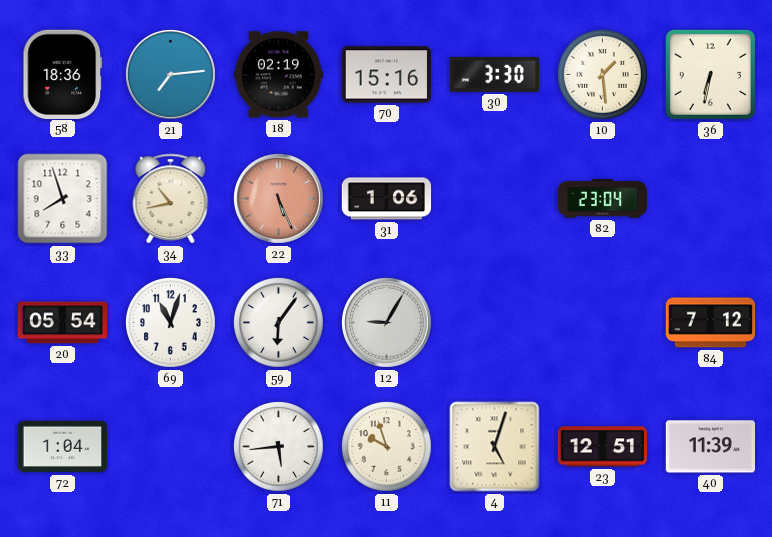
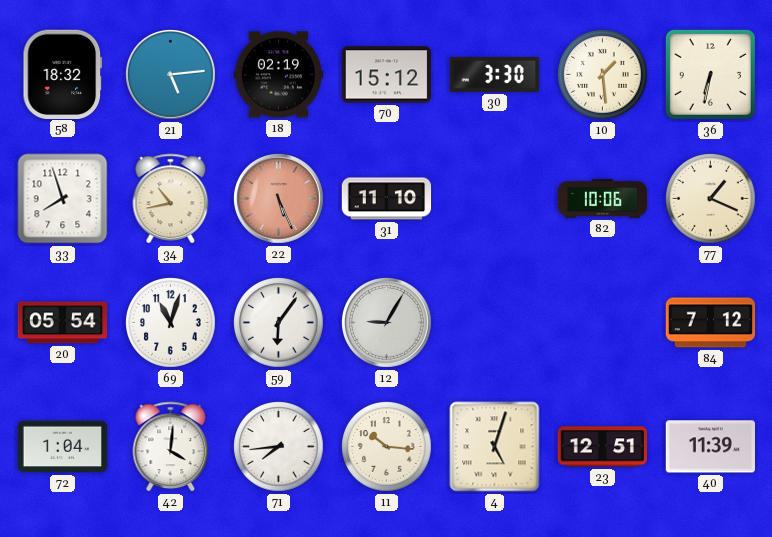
58: 18:36 -> 18:32 (62, 74)
21: 7:14 -> 5:14 (171, 75)
70: 15:16 -> 15:12 (386, 75)
31: 1:06 -> 11:10 (387, 199)
82: 23:04 -> 10:06 (603, 199)
77: none -> 1:19 (711, 199)
42: none -> 4:01 (171, 447)
71: 5:44 -> 7:44 (279, 447)
11: 9:57 -> 10:16 (387, 447)
